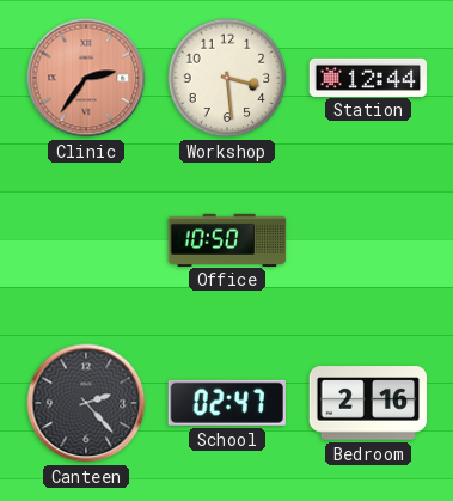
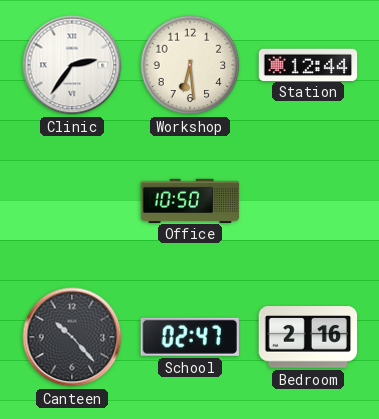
Clinic dial: salmon -> white (72, 65)
Workshop: 3:29 -> 6:29 (190, 65)
Canteen: 2:23 -> 10:23 (72, 337)
